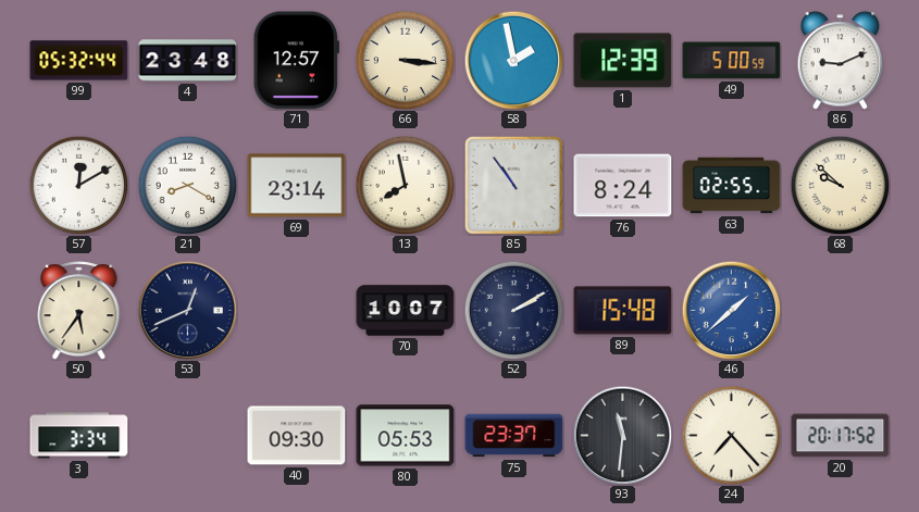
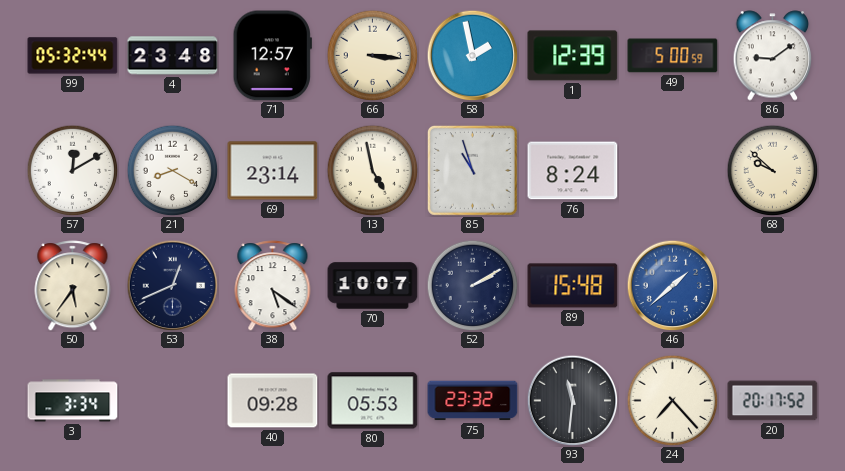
86: 9:11 -> 9:09 (773, 56)
13: 7:58 -> 4:58 (372, 170)
85: 10:54 -> 10:57 (472, 170)
63: 02:55 -> none (732, 186)
38: none -> 5:21 (273, 286)
40: 09:30 -> 09:28 (273, 401)
75: 23:37 -> 23:32 (473, 401)
